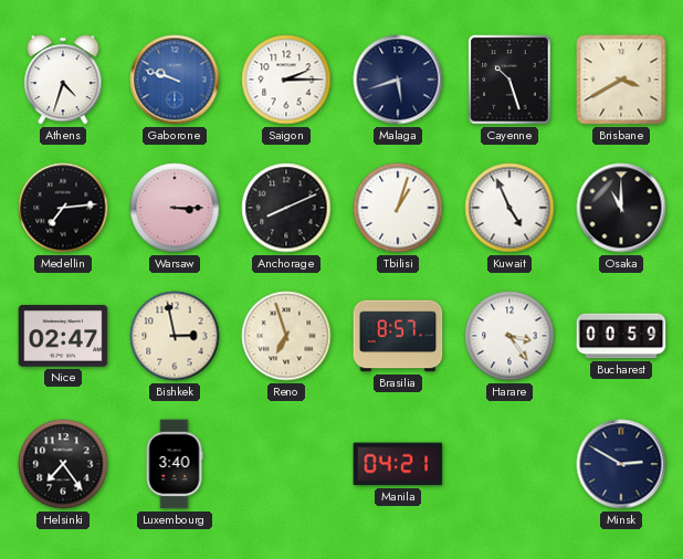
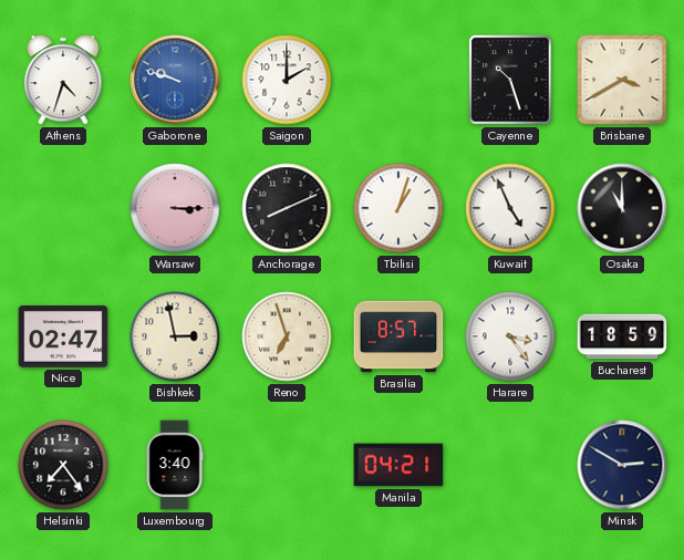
Saigon: 2:15 -> 2:00 (287, 80)
Malaga: 5:42 -> none (398, 80)
Medellin: 7:14 -> none (63, 208)
Bucharest: 00:59 -> 18:59 (622, 336)
